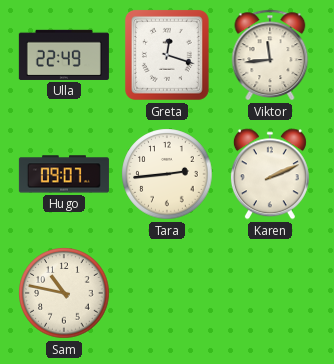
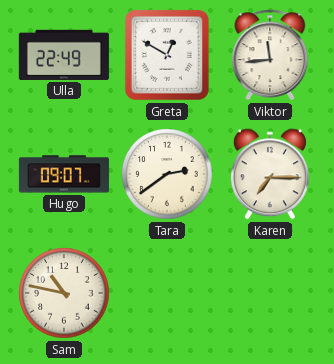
Greta: 12:18 -> 12:50 (167, 55)
Tara: 2:44 -> 2:39 (167, 174)
Karen: 2:11 -> 7:15 (270, 174)
